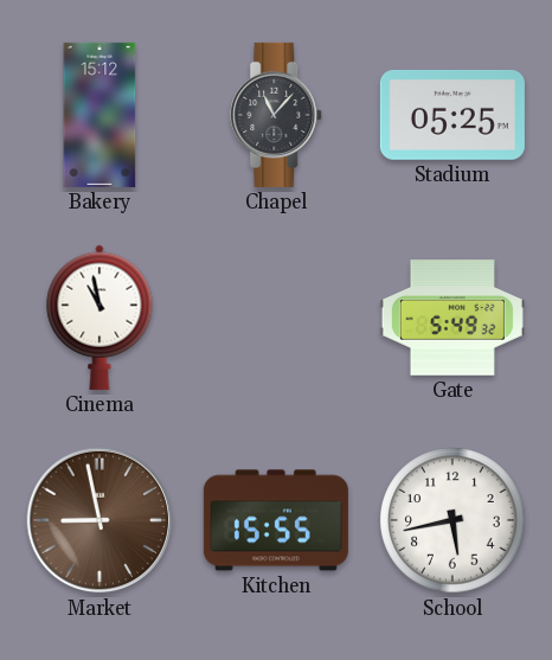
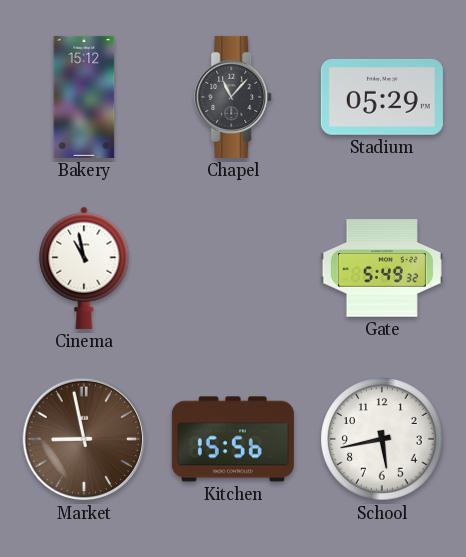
Stadium: 05:25 -> 05:29 (382, 97)
Kitchen: 15:55 -> 15:56 (233, 439)
